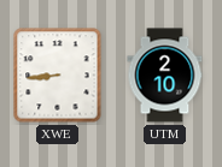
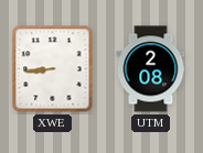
UTM: 2:10 -> 2:08 (151, 69)
